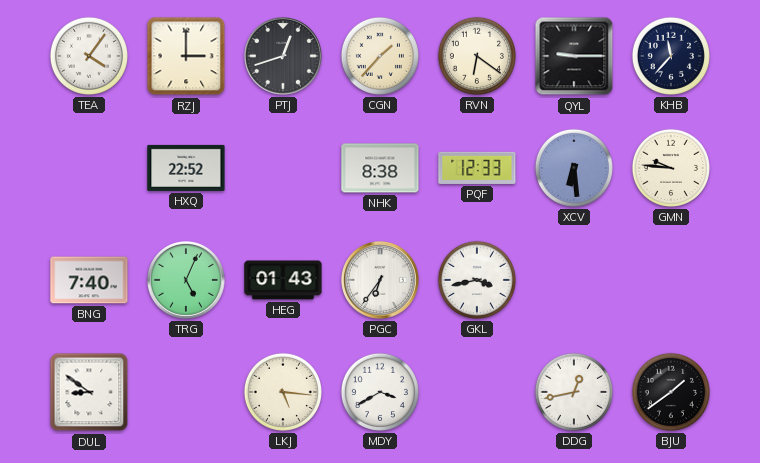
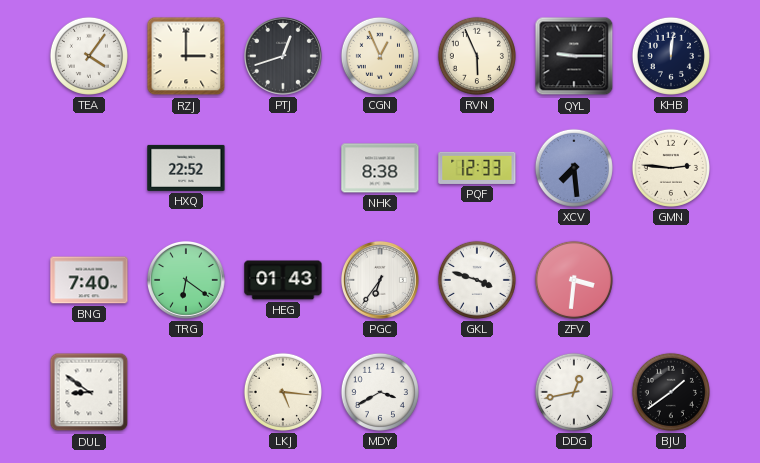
CGN: 1:37 -> 12:56 (380, 56)
RVN: 6:21 -> 5:56 (477, 56)
KHB: 11:37 -> 12:01 (671, 56)
XCV: 6:29 -> 7:29 (574, 168)
GMN: 9:46 -> 2:46 (671, 168)
TRG: 5:04 -> 6:21 (187, 281)
GKL: 3:43 -> 3:48 (477, 280)
ZFV: none -> 3:31 (574, 280)
